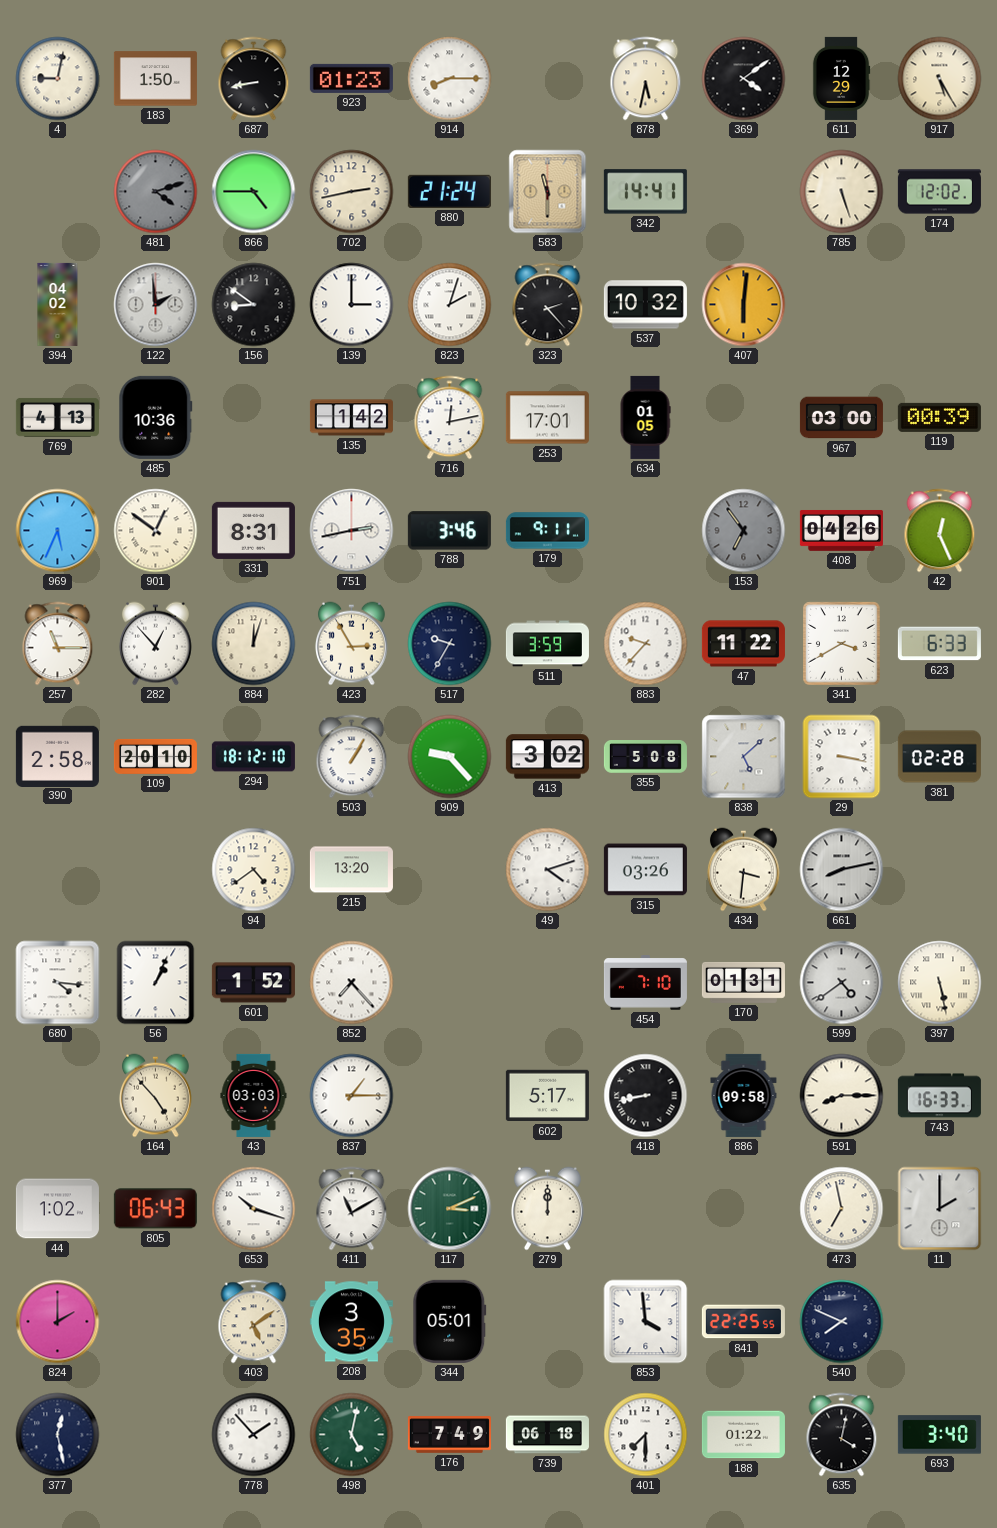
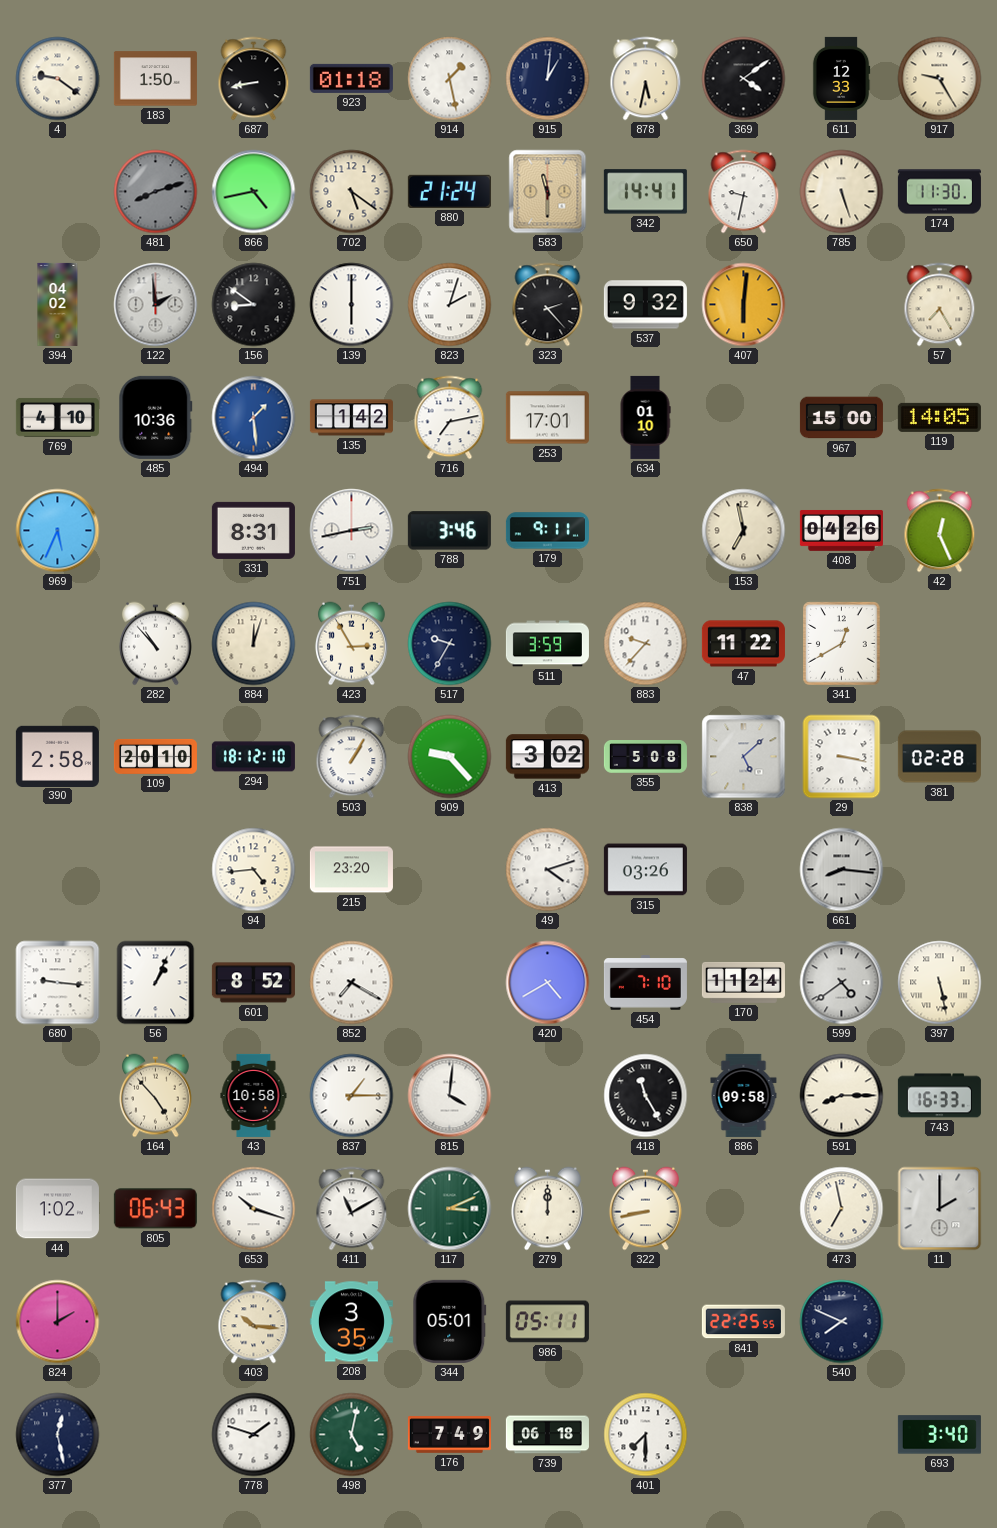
4: 9:02 -> 9:21 (58, 79)
923: 01:23 -> 01:18 (351, 78)
914: 8:15 -> 1:28 (450, 79)
915: none -> 1:01 (548, 79)
611: 12:29 -> 12:33 (841, 78)
917: 5:25 -> 9:25 (940, 79)
481: 4:12 -> 8:12 (156, 192)
866: 4:45 -> 4:43 (254, 192)
702: 2:43 -> 5:21 (352, 192)
650: none -> 9:32 (744, 192)
174: 12:02 -> 11:30 (939, 192)
139: 3:00 -> 6:00 (352, 305)
537: 10:32 -> 9:32 (645, 305)
57: none -> 7:25 (940, 305)
769: 4:13 -> 4:10 (57, 417)
494: none -> 1:29 (254, 418)
716: 12:13 -> 7:13 (450, 418)
634: 01:05 -> 01:10 (645, 417)
967: 03:00 -> 15:00 (841, 418)
119: 00:39 -> 14:05 (939, 417)
901: 12:51 -> none (156, 531)
153: 6:54 -> 6:58 (744, 531)
153 dial: grey -> cream (744, 531)
257: 11:15 -> none (58, 644)
282: 12:53 -> 10:53 (156, 644)
341: 3:40 -> 12:40 (842, 644)
623: 6:33 -> none (939, 644)
94: 4:39 -> 4:44 (254, 870)
215: 13:20 -> 23:20 (351, 870)
434: 3:31 -> none (744, 870)
661: 8:13 -> 8:16 (842, 870)
680: 4:16 -> 9:16 (58, 983)
601: 1:52 -> 8:52 (253, 983)
852: 7:23 -> 7:20 (352, 983)
420: none -> 4:40 (548, 983)
170: 01:31 -> 11:24 (743, 982)
43: 03:03 -> 10:58 (254, 1095)
815: none -> 4:01 (450, 1096)
602: 5:17 -> none (547, 1096)
418: 8:43 -> 11:25 (646, 1096)
322: none -> 8:43 (646, 1209)
403: 5:09 -> 10:16 (254, 1322)
986: none -> 05:11 (547, 1322)
853: 3:59 -> none (646, 1322)
778: 1:53 -> 1:48 (254, 1435)
188: 01:22 -> none (743, 1435)
635: 4:02 -> none (842, 1435)
